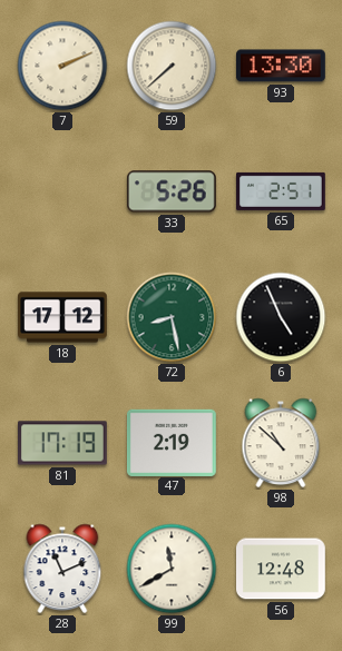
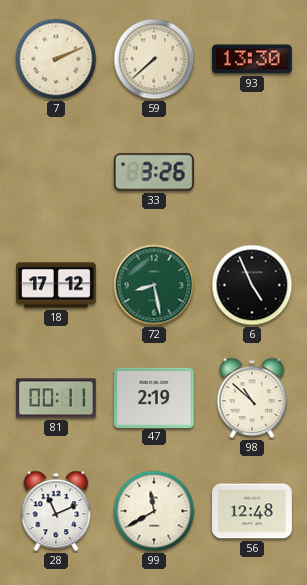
33: 5:26 -> 3:26 (154, 172)
65: 2:51 -> none (282, 191)
81: 17:19 -> 00:11 (57, 398)
